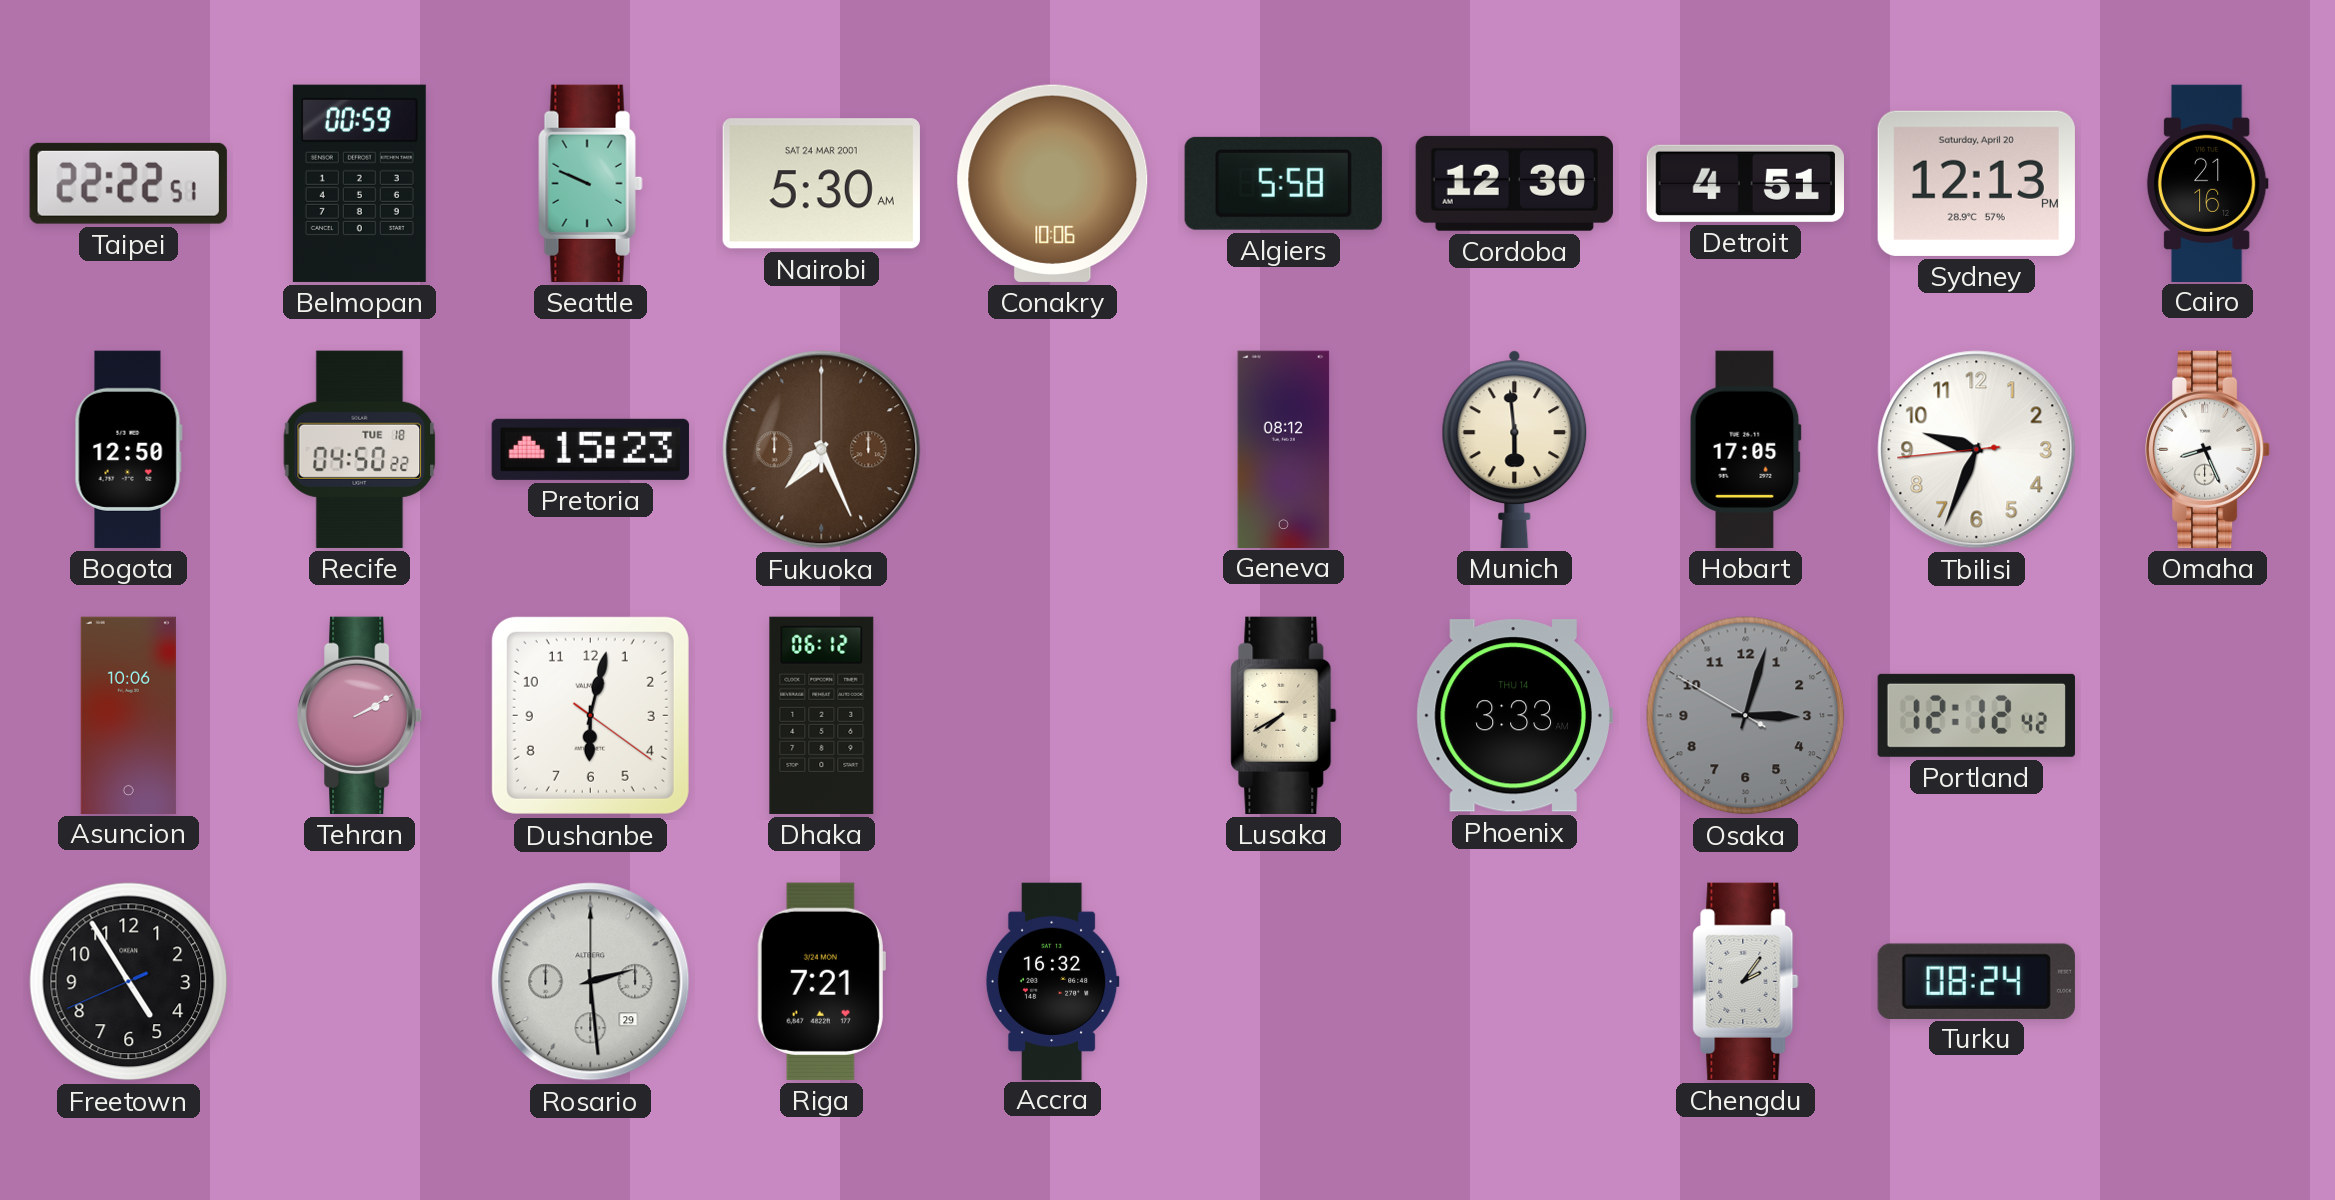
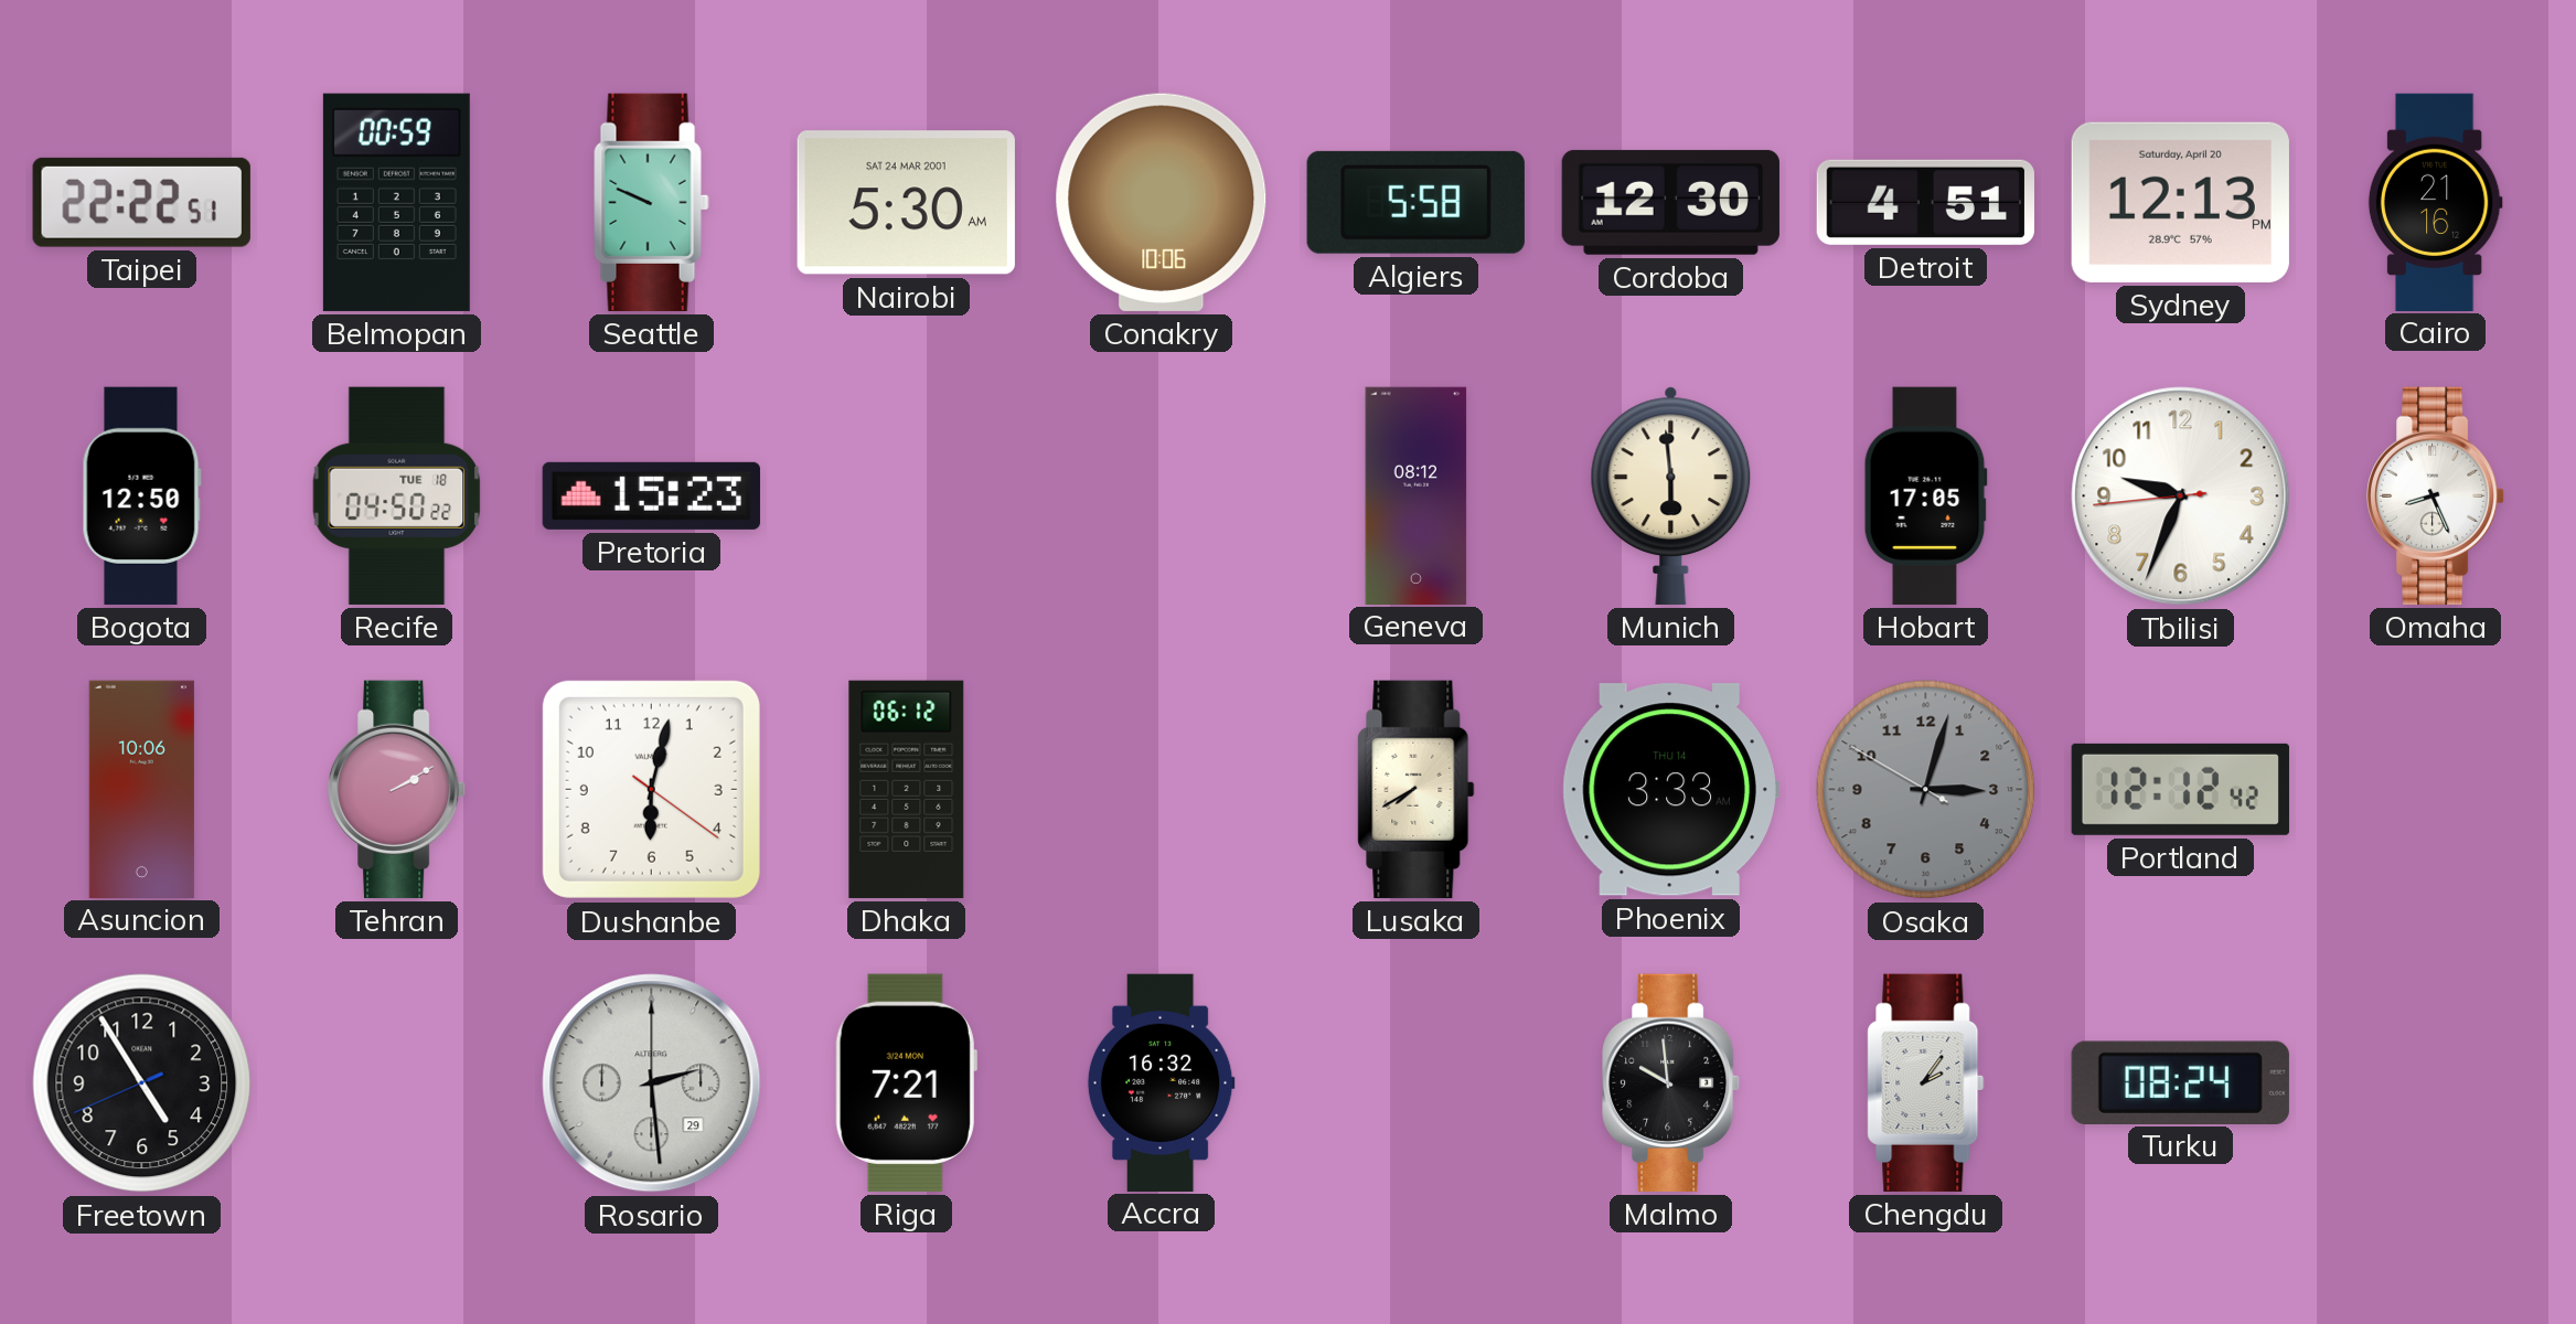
Fukuoka: 7:26 -> none (822, 450)
Malmo: none -> 9:59 (1671, 1082)
